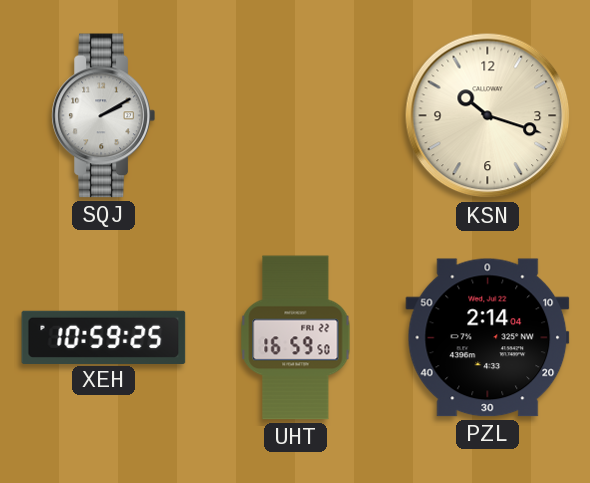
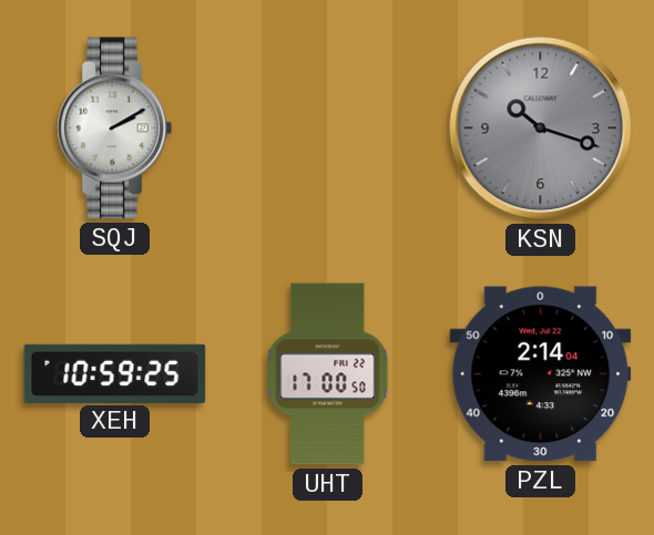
KSN dial: cream -> grey (541, 128)
UHT: 16:59 -> 17:00 (328, 374)
